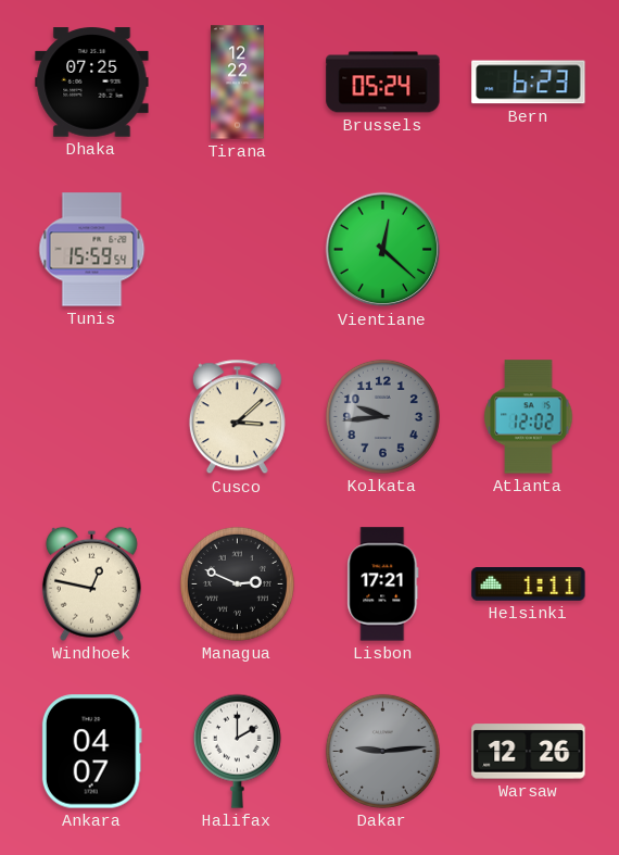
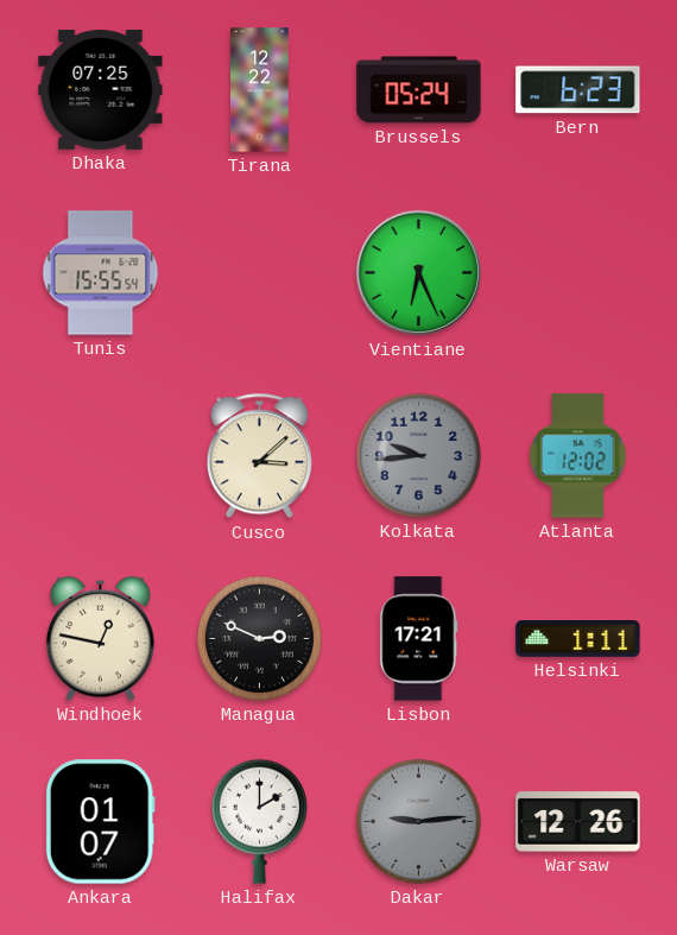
Tunis: 15:59 -> 15:55 (101, 273)
Vientiane: 12:22 -> 6:26 (419, 273)
Ankara: 04:07 -> 01:07 (100, 822)
